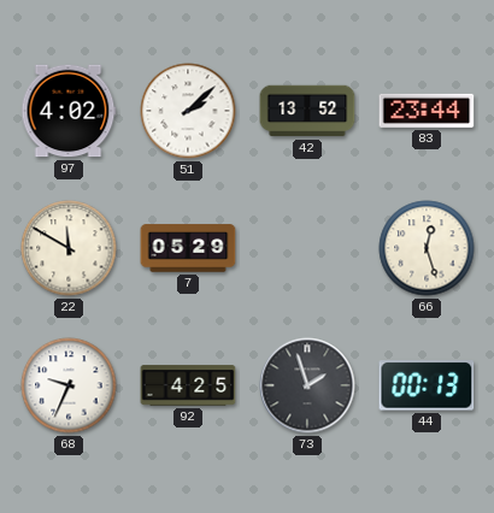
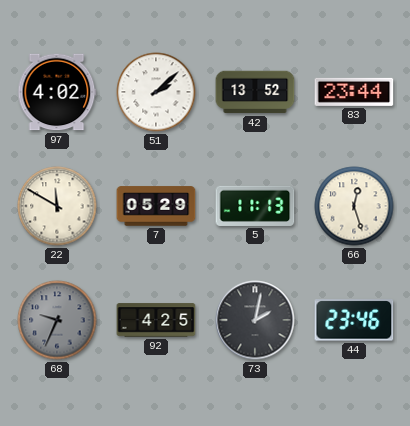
5: none -> 11:13 (255, 206)
68 dial: white -> grey (57, 320)
73: 1:57 -> 2:02 (255, 320)
44: 00:13 -> 23:46 (354, 320)
